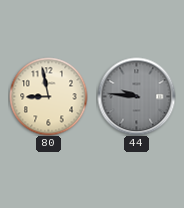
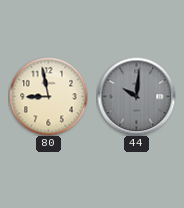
44: 9:46 -> 10:01 (136, 96)
